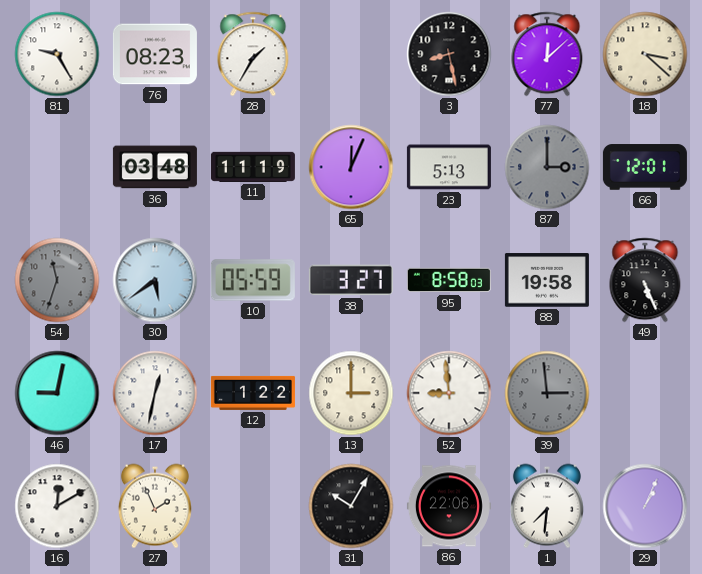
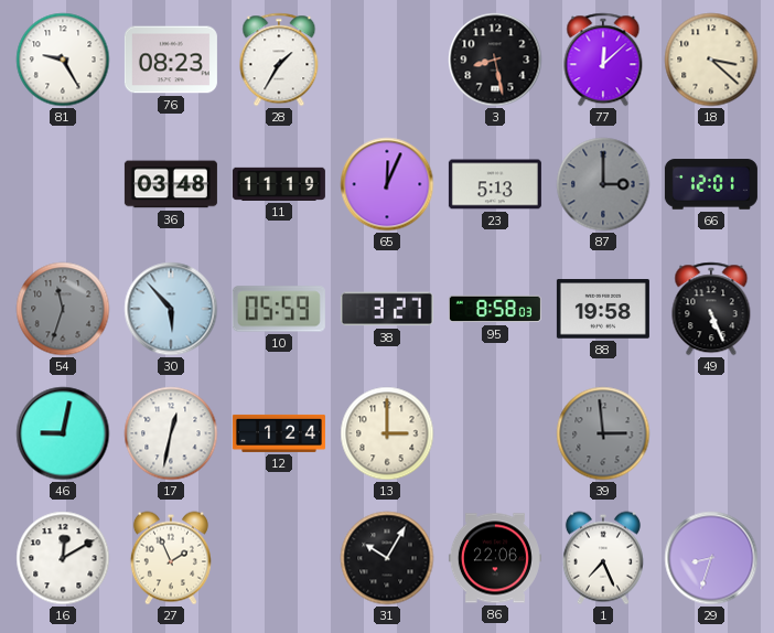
30: 5:39 -> 5:53 (171, 309)
12: 1:22 -> 1:24 (279, 433)
52: 8:59 -> none (449, 393)
1: 7:31 -> 7:26 (603, 558)
29: 1:04 -> 8:33 (711, 558)
